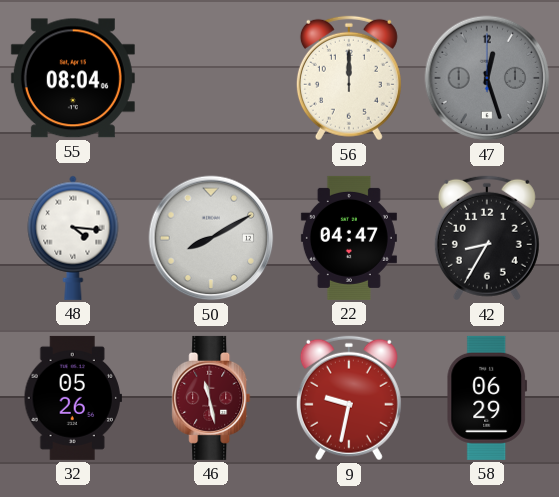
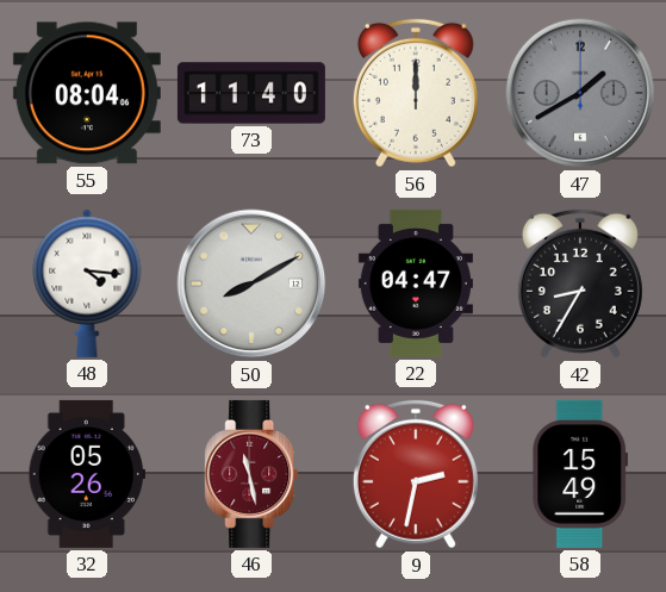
73: none -> 11:40 (251, 93)
47: 12:27 -> 1:40 (580, 93)
9: 9:32 -> 2:32 (416, 474)
58: 06:29 -> 15:49 (580, 474)
